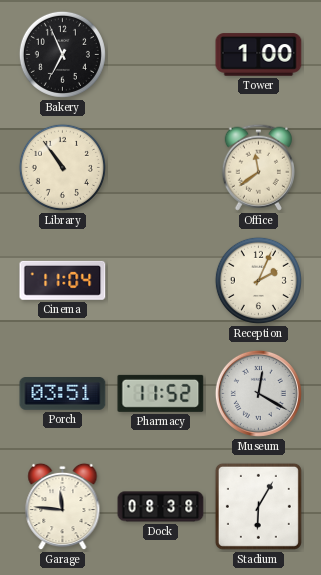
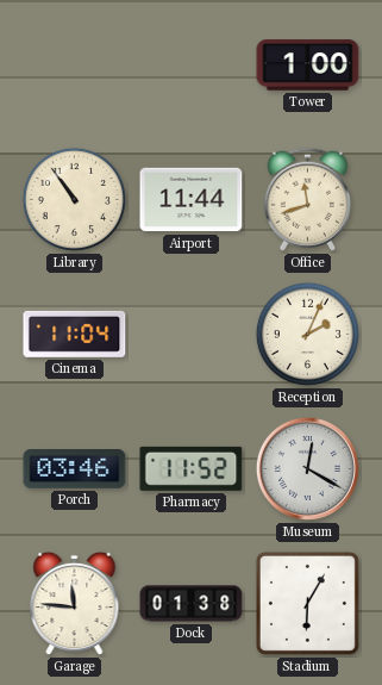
Bakery: 6:56 -> none (62, 54)
Airport: none -> 11:44 (192, 200)
Office: 11:39 -> 11:42 (307, 199)
Porch: 03:51 -> 03:46 (75, 469)
Dock: 08:38 -> 01:38 (192, 604)
